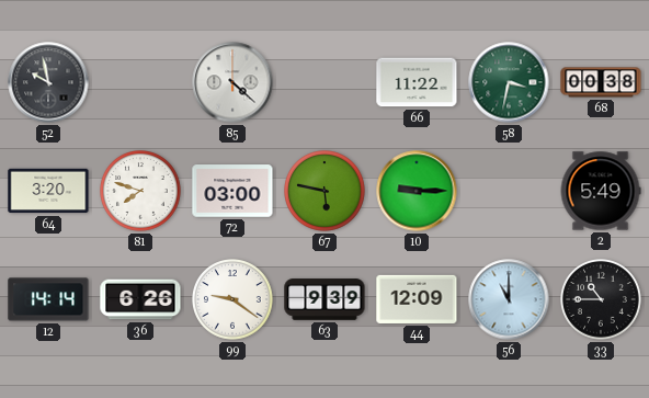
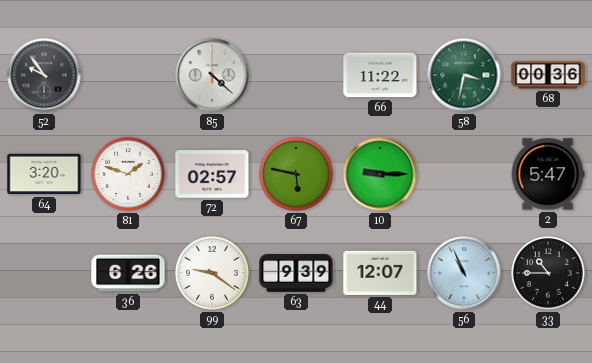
52: 9:58 -> 9:54 (44, 75)
68: 00:38 -> 00:36 (548, 75)
81: 7:48 -> 1:48 (128, 174)
72: 03:00 -> 02:57 (212, 174)
2: 5:49 -> 5:47 (548, 174)
12: 14:14 -> none (48, 299)
44: 12:09 -> 12:07 (380, 273)
56: 11:00 -> 10:56 (464, 273)
